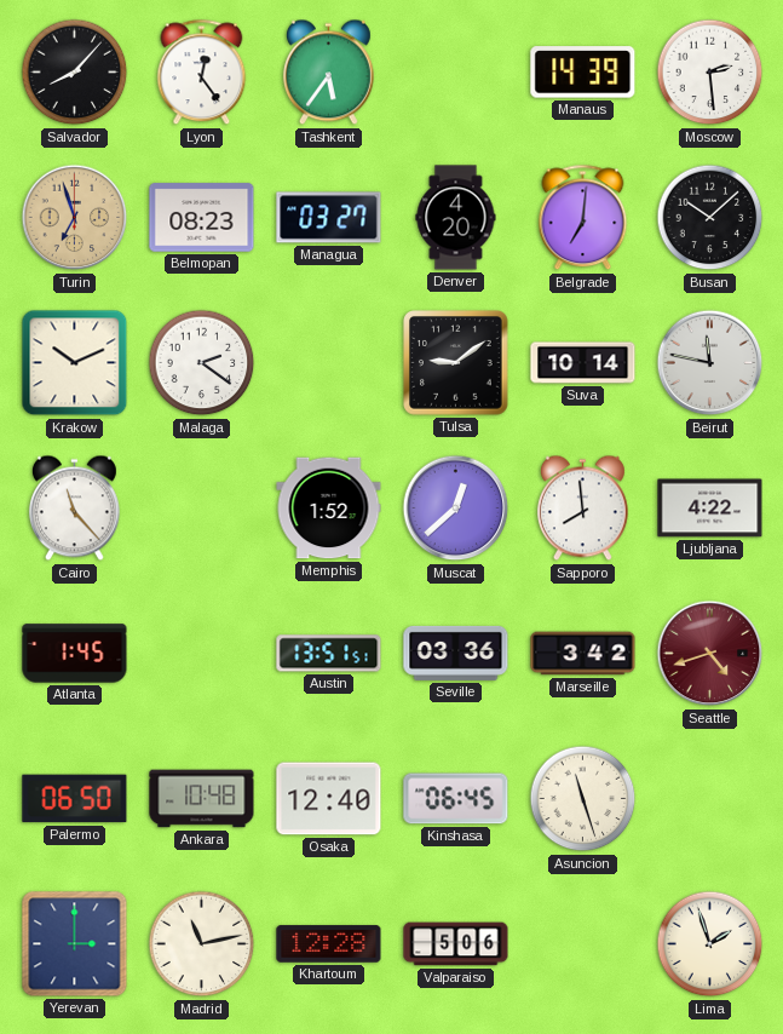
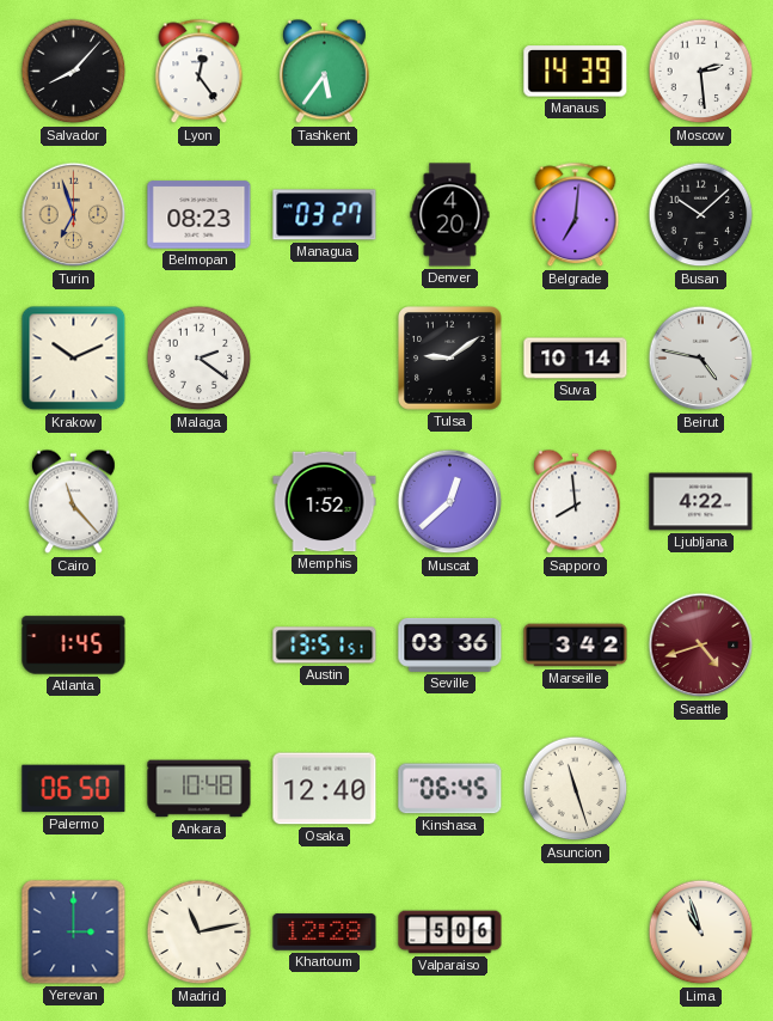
Beirut: 11:47 -> 4:47 (701, 359)
Lima: 1:57 -> 10:57 (701, 933)
